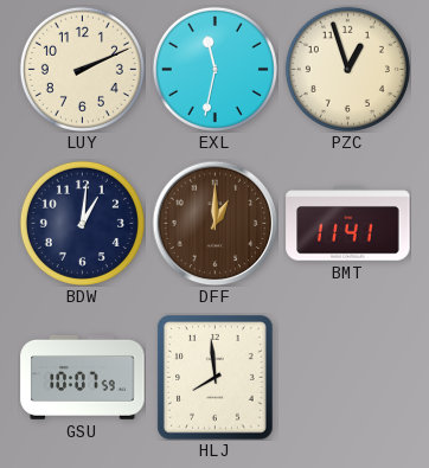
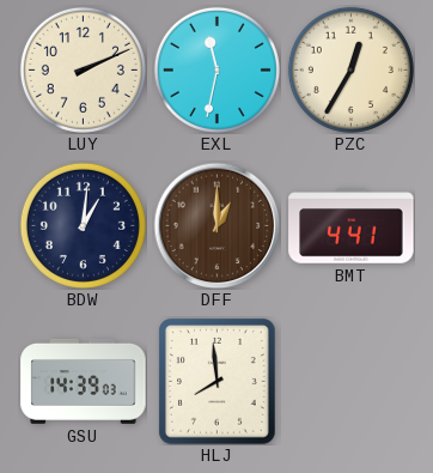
PZC: 12:57 -> 12:35 (350, 69)
BMT: 11:41 -> 4:41 (352, 226)
GSU: 10:07 -> 14:39 (84, 381)
